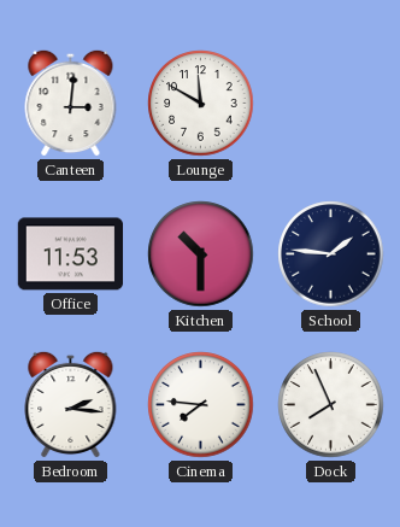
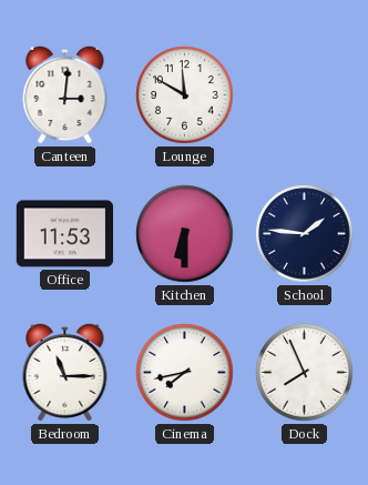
Kitchen: 10:30 -> 6:30 (185, 234)
Bedroom: 2:16 -> 11:15 (65, 372)
Cinema: 7:46 -> 7:43 (185, 373)
